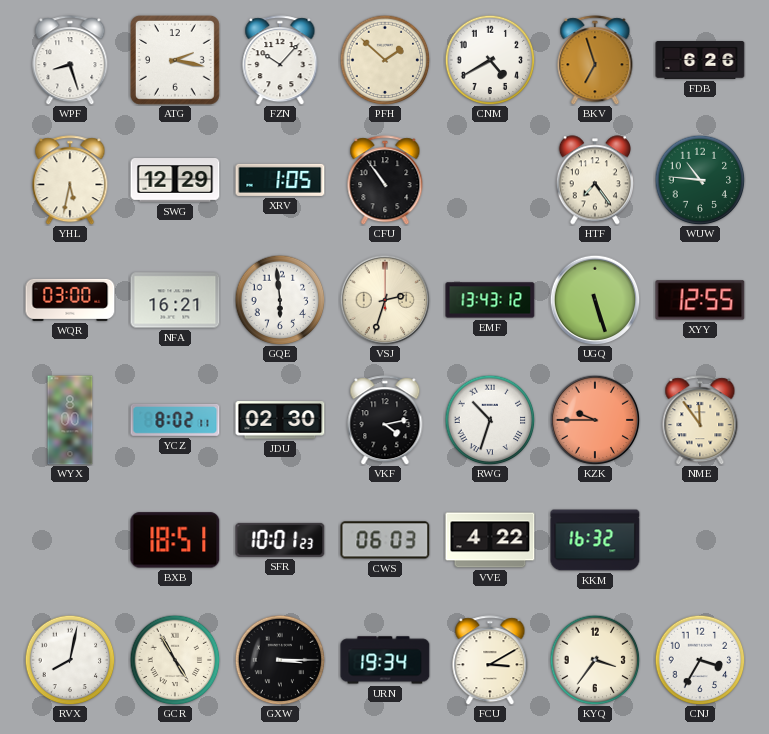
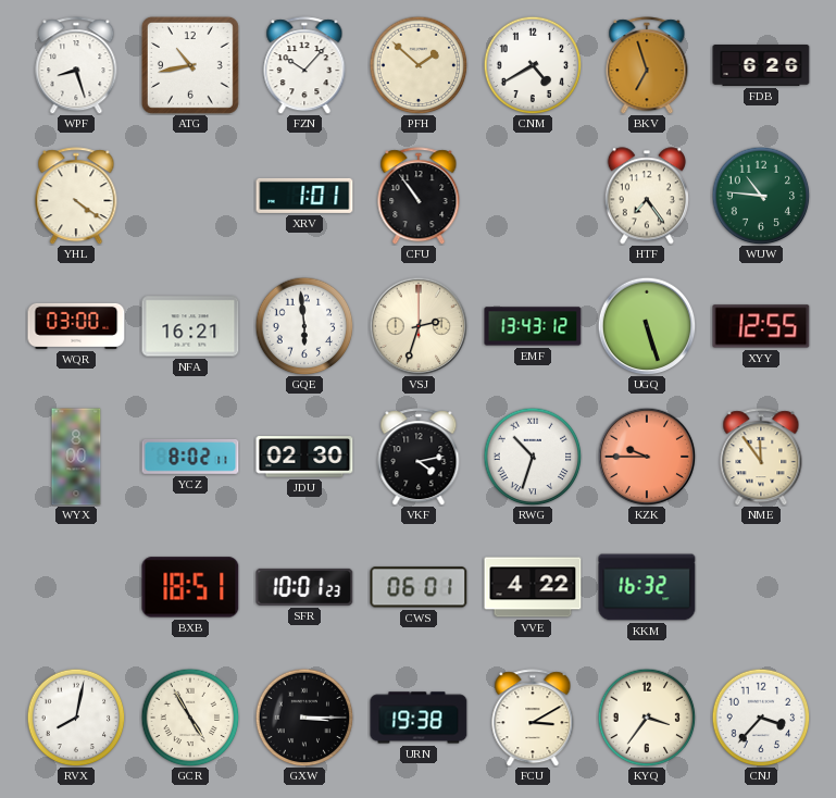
ATG: 2:17 -> 10:43 (190, 65)
YHL: 5:32 -> 4:21 (76, 196)
SWG: 12:29 -> none (175, 180)
XRV: 1:05 -> 1:01 (304, 196)
CWS: 06:03 -> 06:01 (419, 587)
URN: 19:34 -> 19:38 (419, 718)
CNJ: 3:35 -> 3:37 (761, 718)
